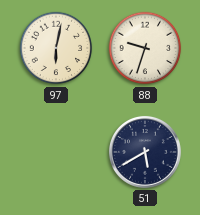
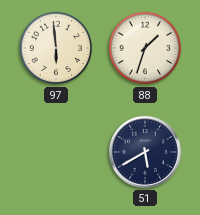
97: 6:02 -> 5:59 (56, 48)
88: 9:33 -> 1:33 (145, 48)
